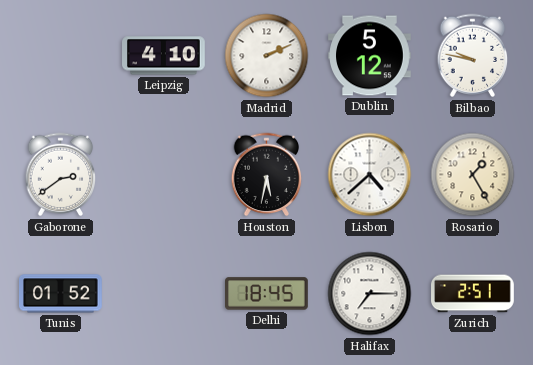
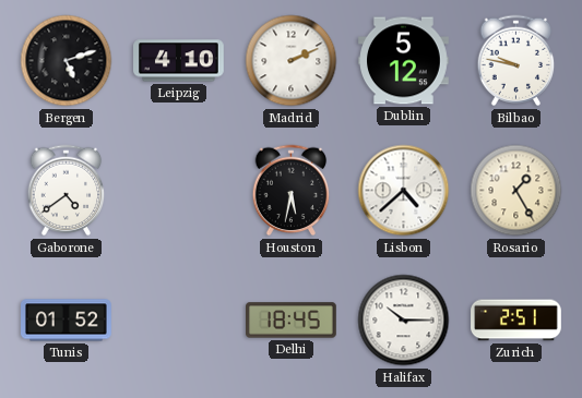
Bergen: none -> 5:12 (67, 61)
Gaborone: 2:39 -> 4:39 (67, 191)
Halifax: 7:15 -> 10:15 (404, 321)
